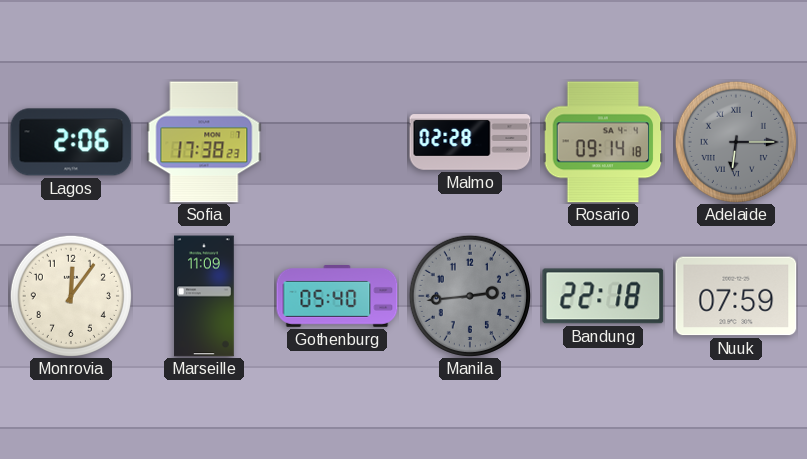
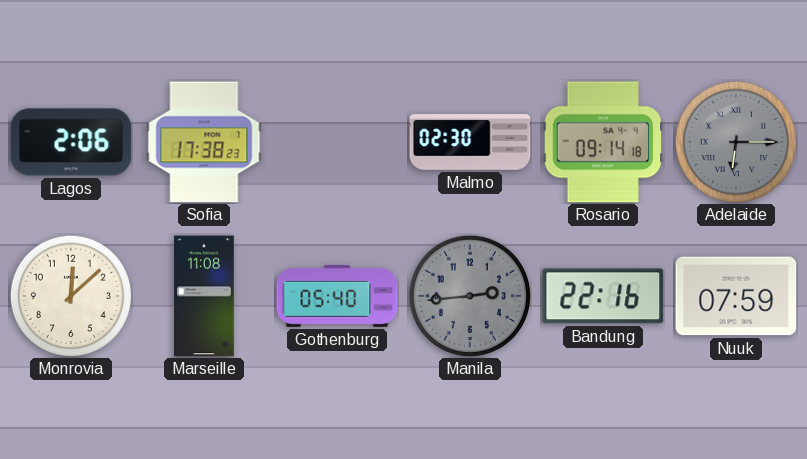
Malmo: 02:28 -> 02:30 (470, 142)
Monrovia: 12:06 -> 12:08 (71, 296)
Marseille: 11:09 -> 11:08 (204, 296)
Bandung: 22:18 -> 22:16 (603, 296)
